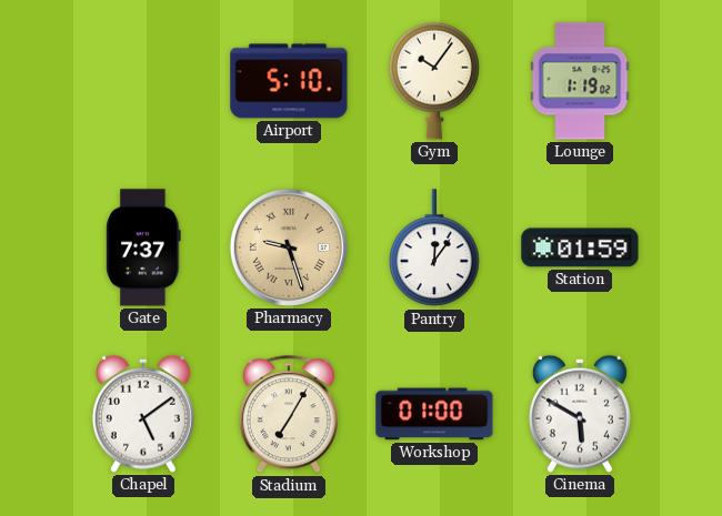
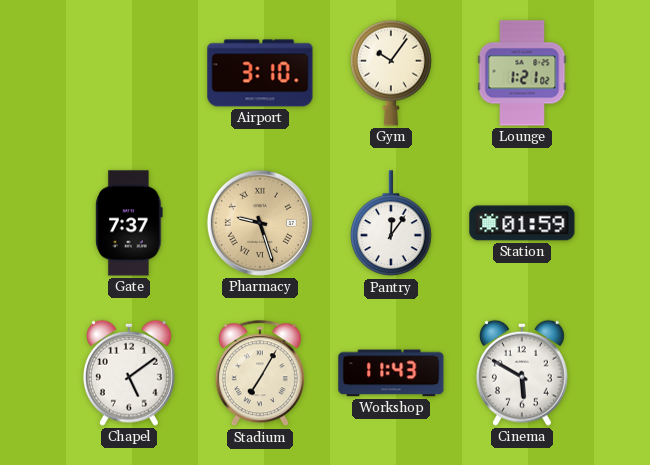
Airport: 5:10 -> 3:10 (260, 73)
Lounge: 1:19 -> 1:21 (522, 73)
Workshop: 01:00 -> 11:43 (391, 373)
